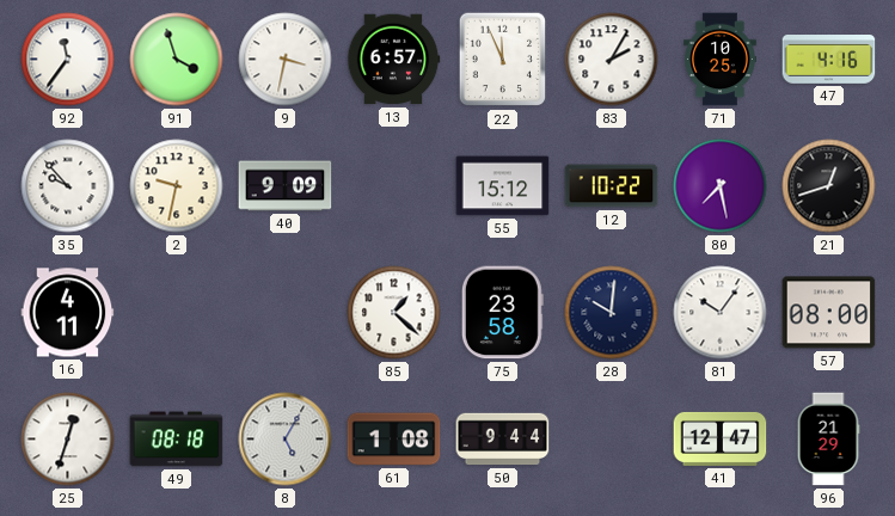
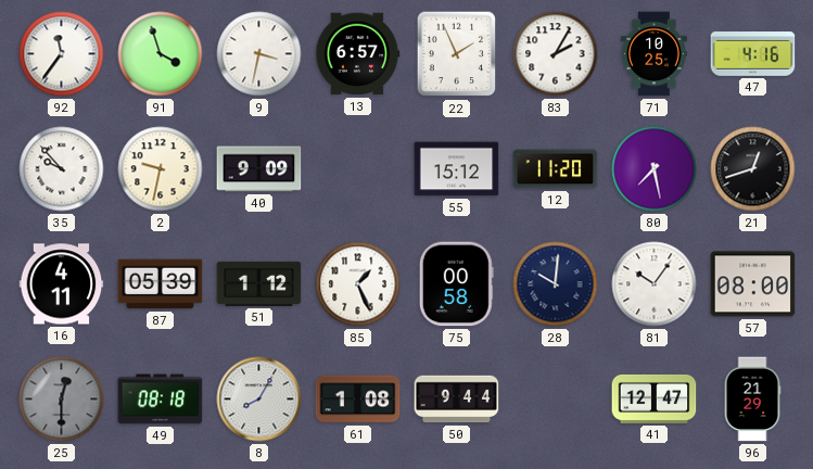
22: 11:56 -> 1:56 (457, 54)
12: 10:22 -> 11:20 (556, 169)
87: none -> 05:39 (161, 284)
51: none -> 1:12 (259, 283)
85: 1:22 -> 1:26 (358, 284)
75: 23:58 -> 00:58 (456, 284)
25: 12:33 -> 12:30 (62, 400)
25 dial: white -> grey (62, 400)
8: 5:05 -> 8:05 (259, 400)
